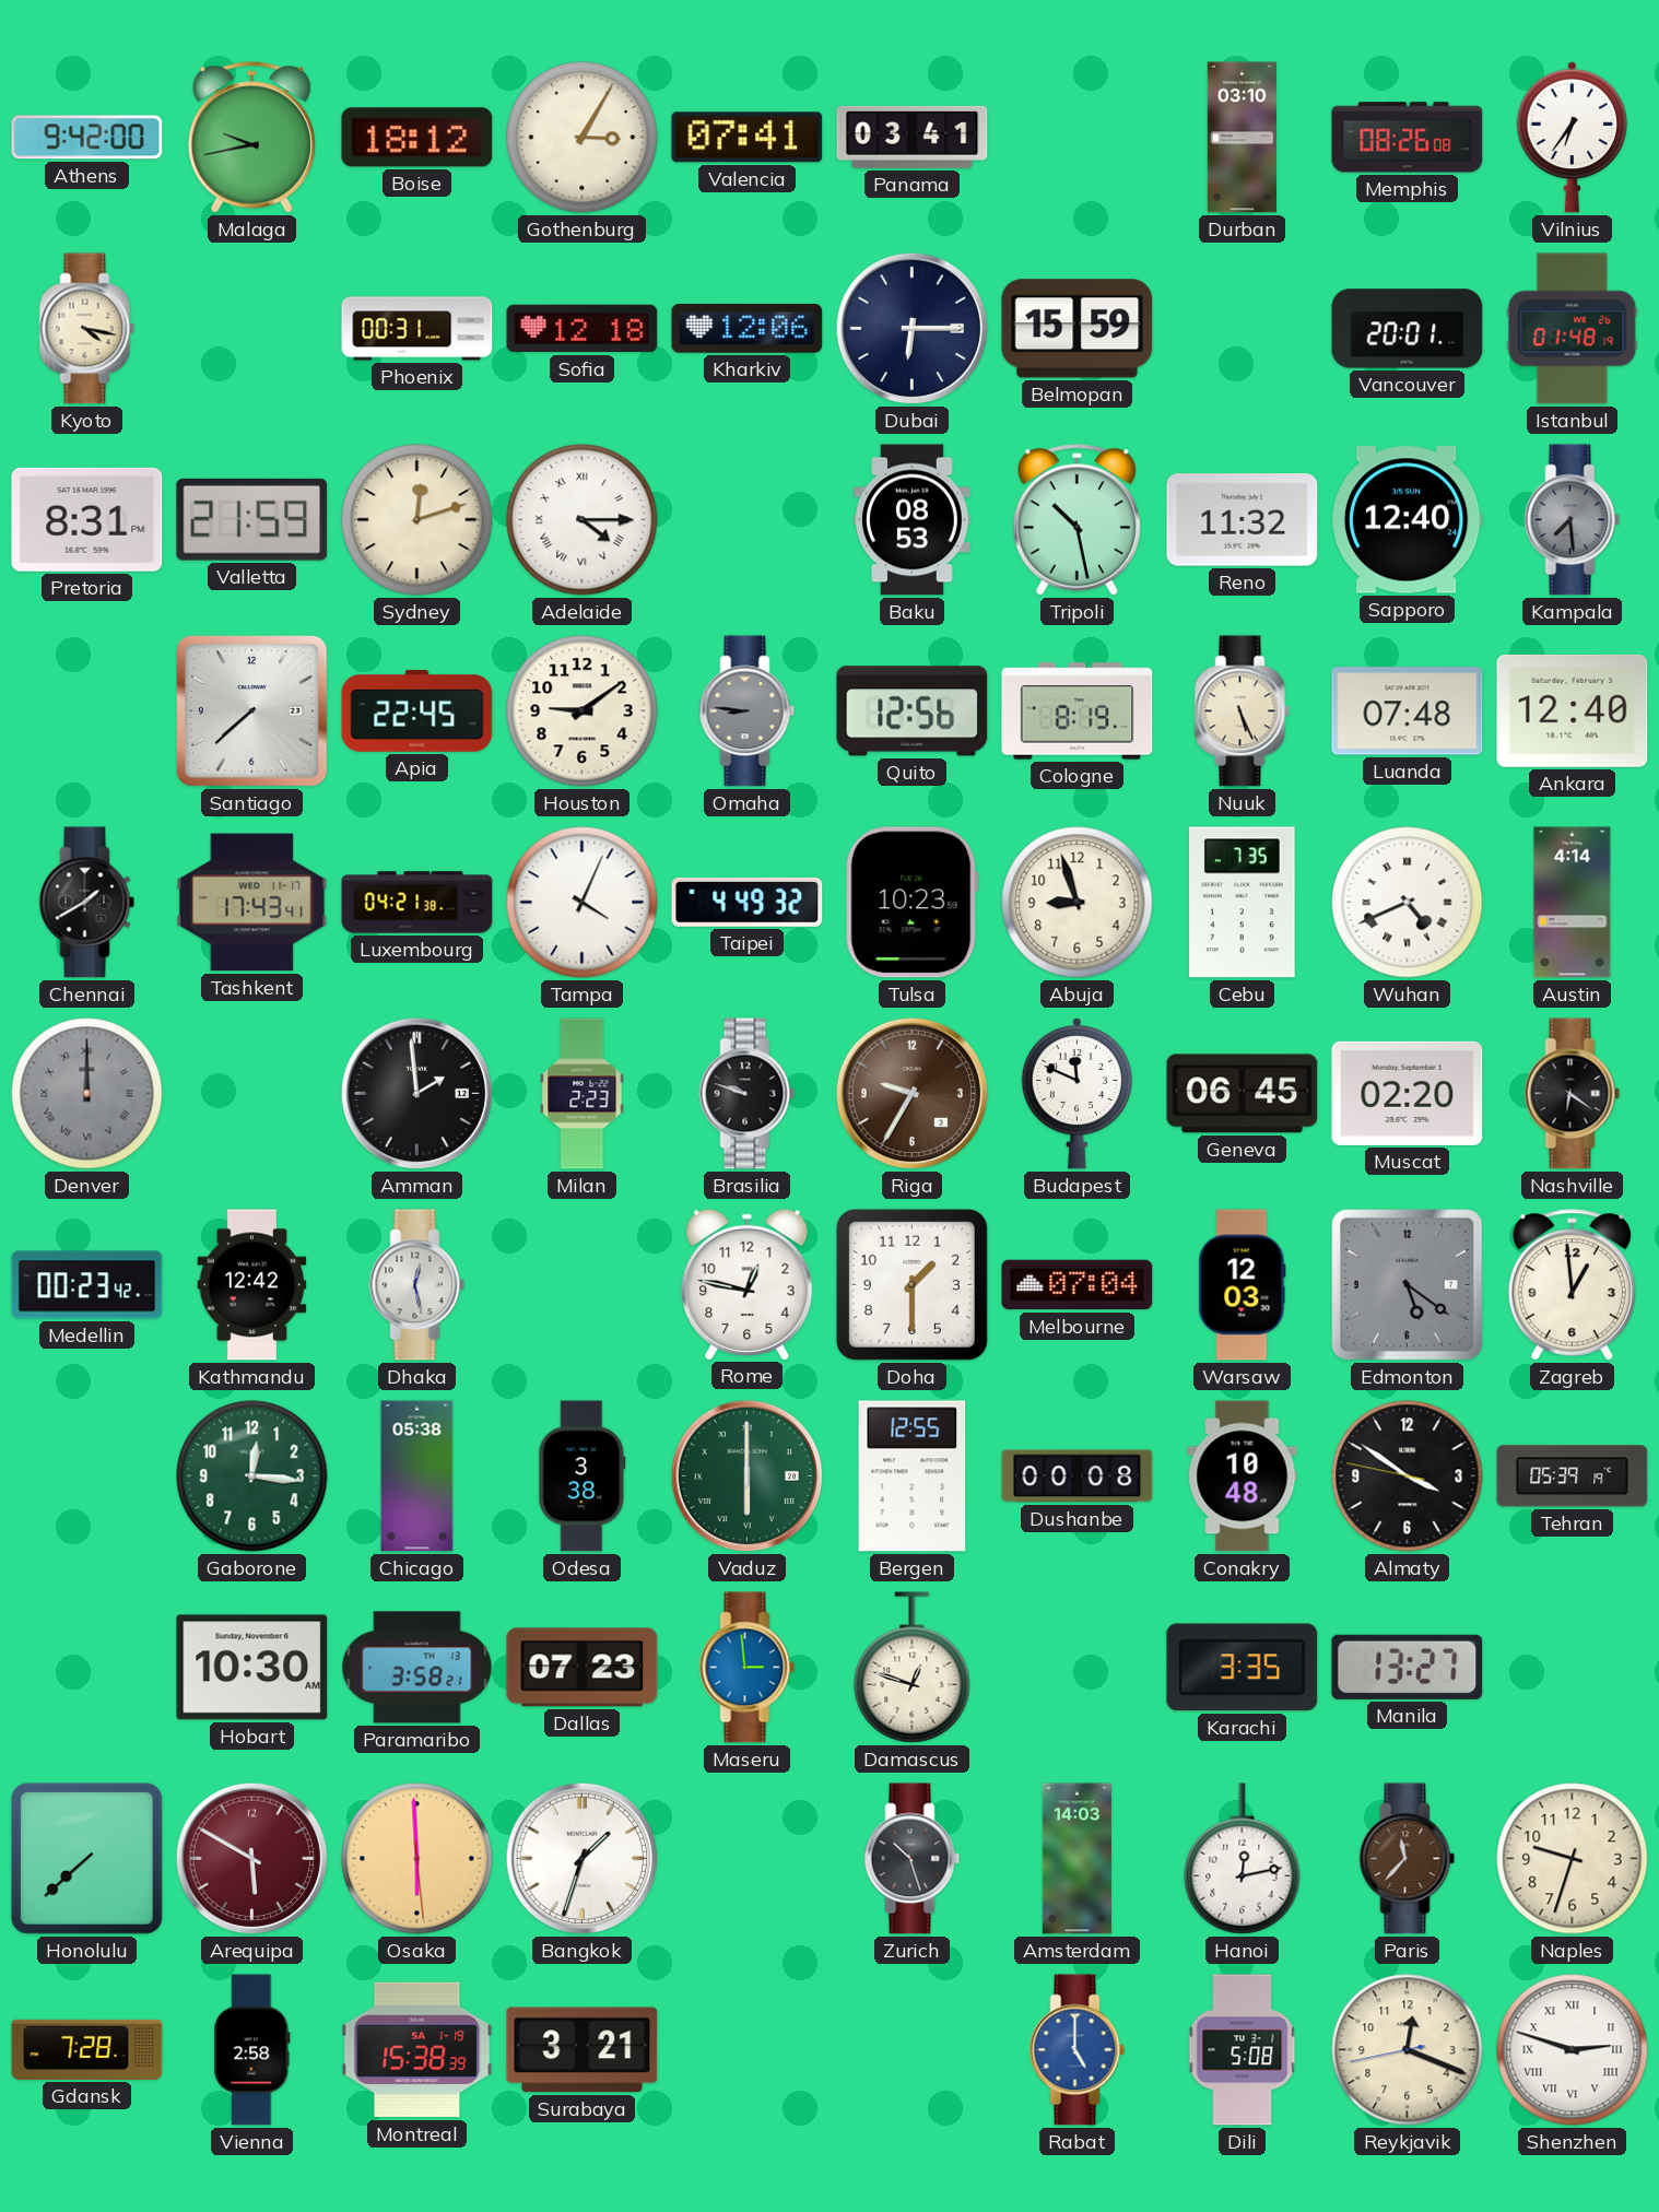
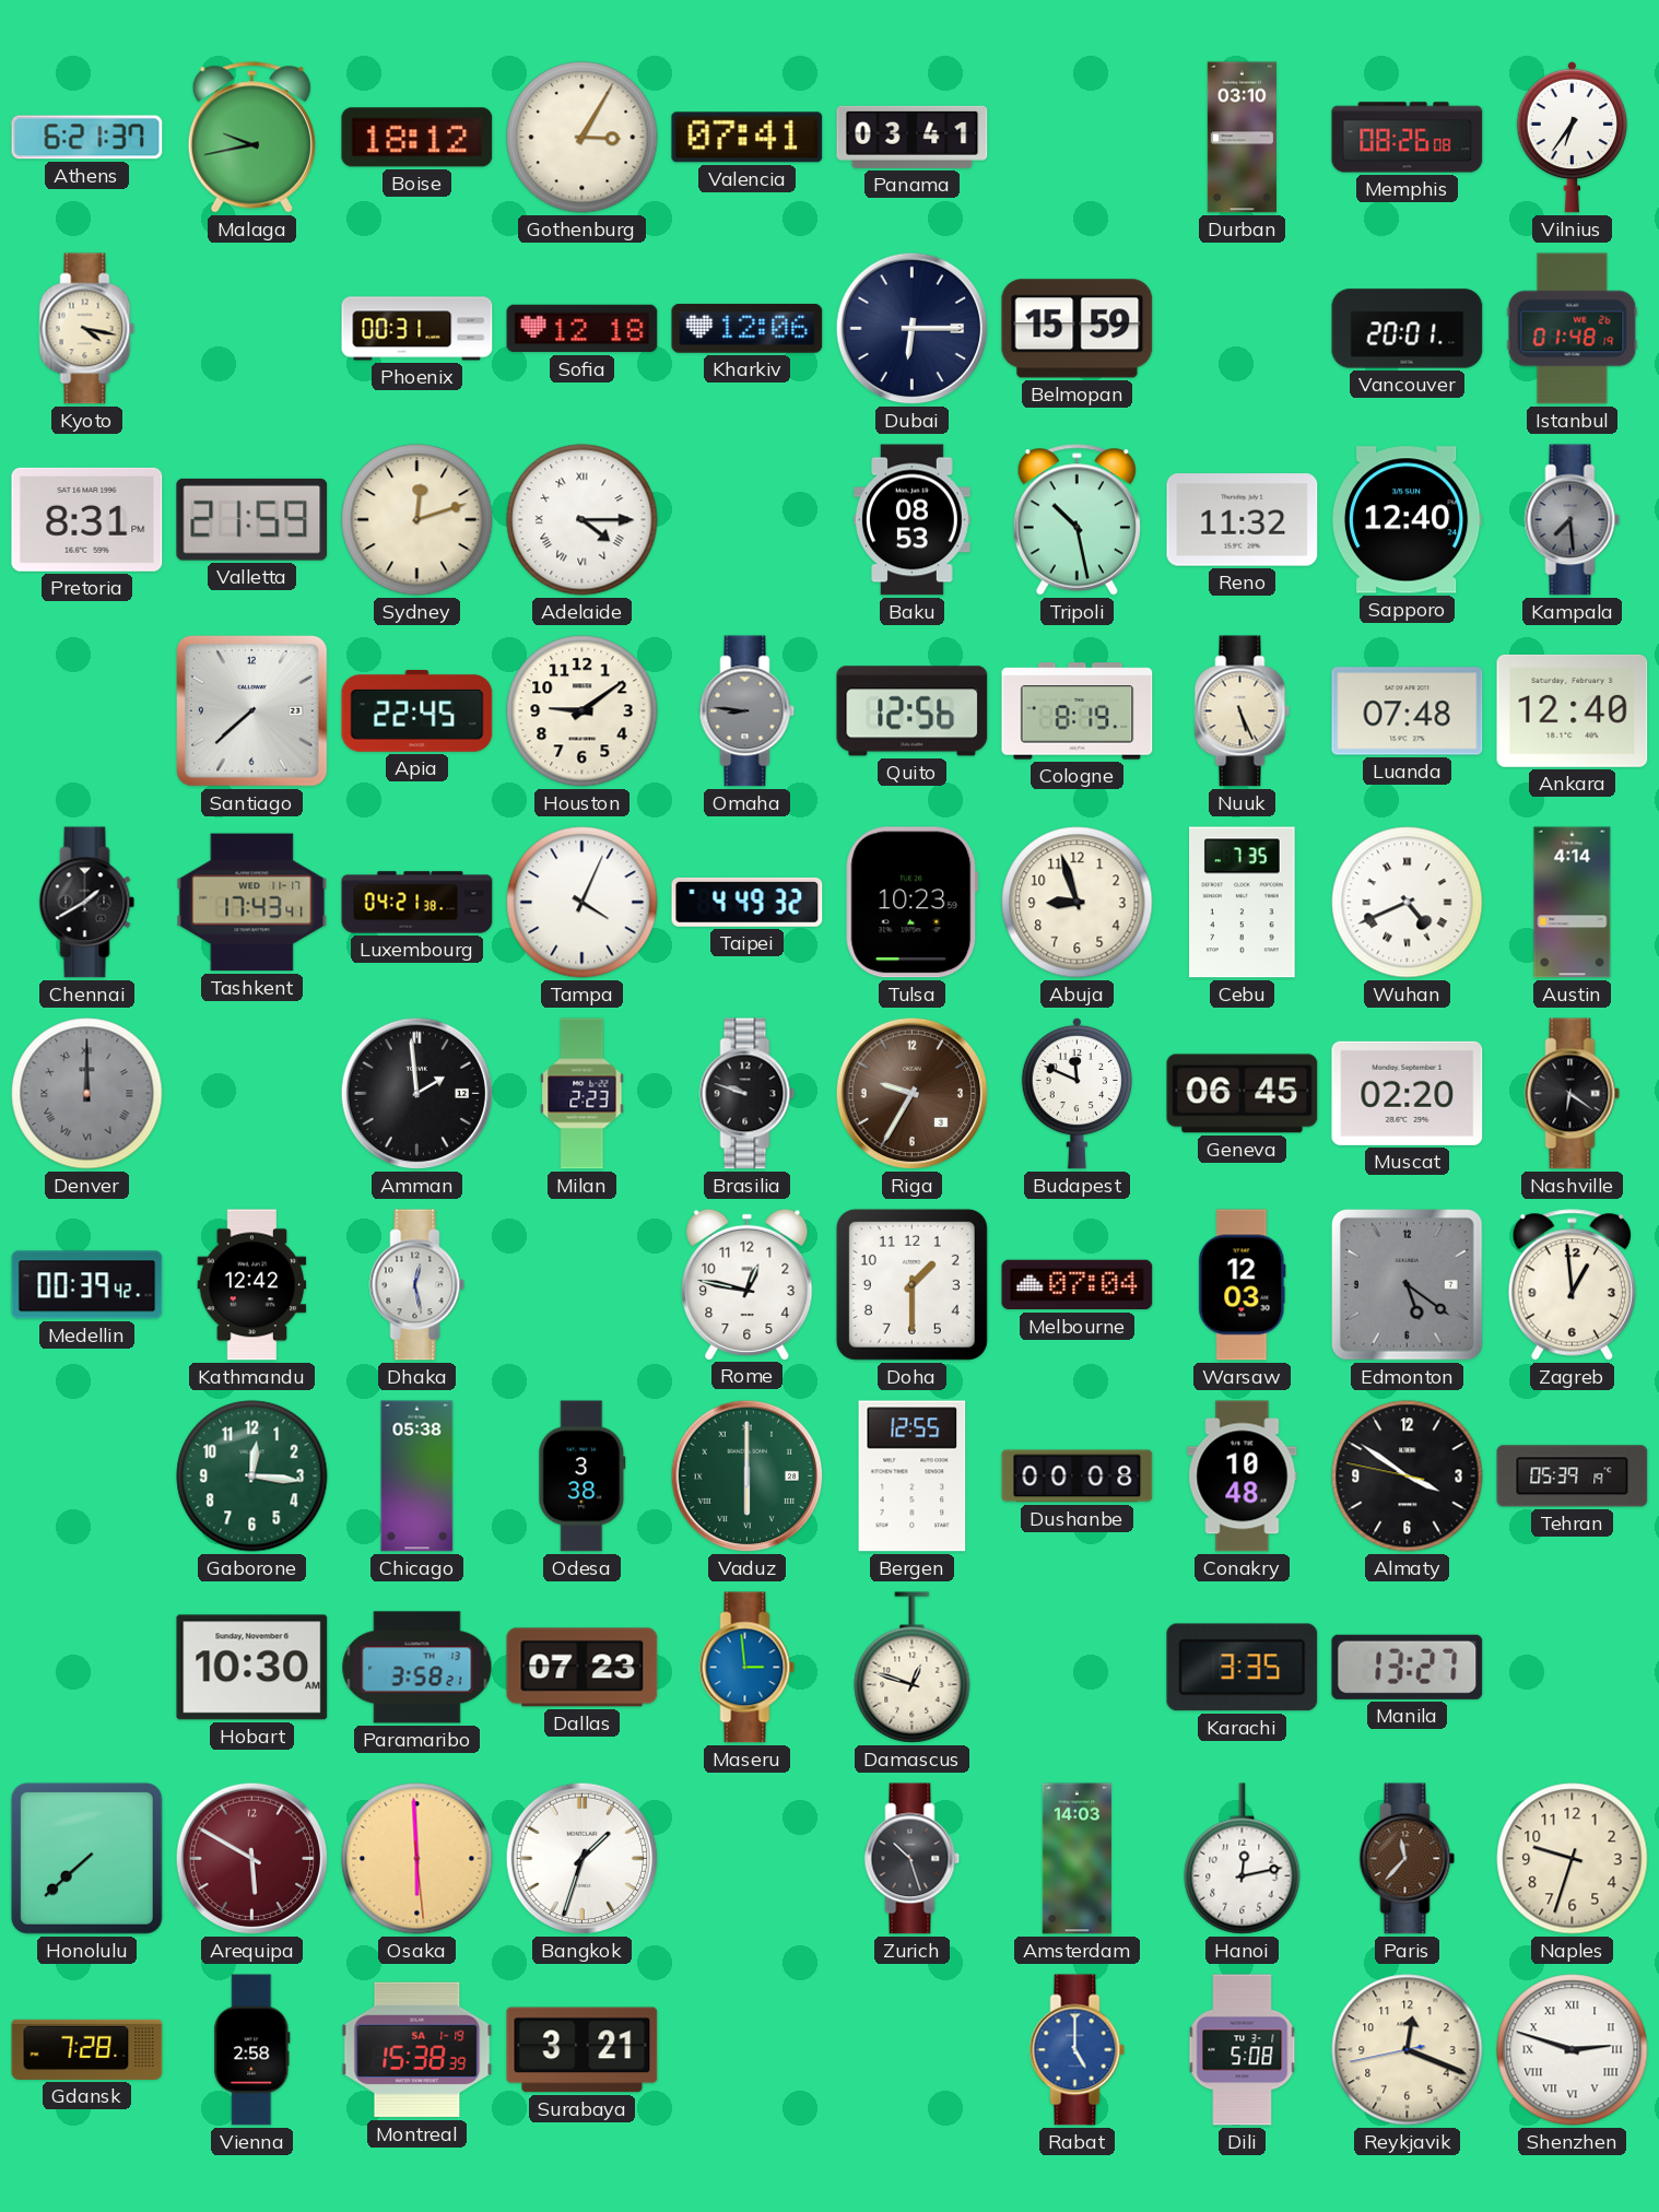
Athens: 9:42 -> 6:21 (87, 138)
Medellin: 00:23 -> 00:39 (87, 1285)
